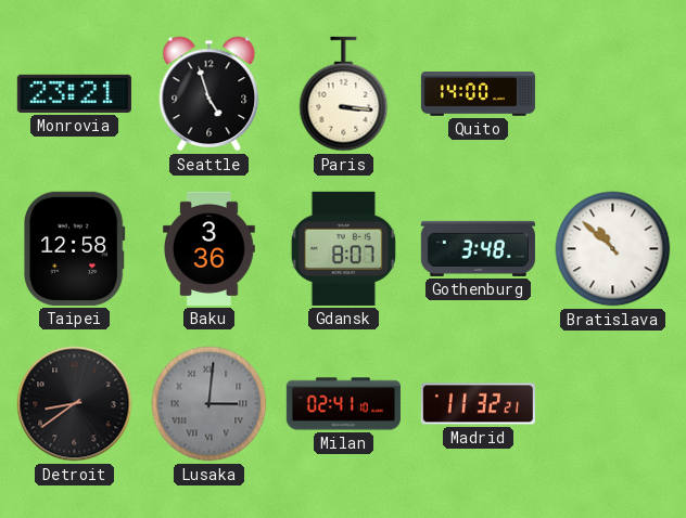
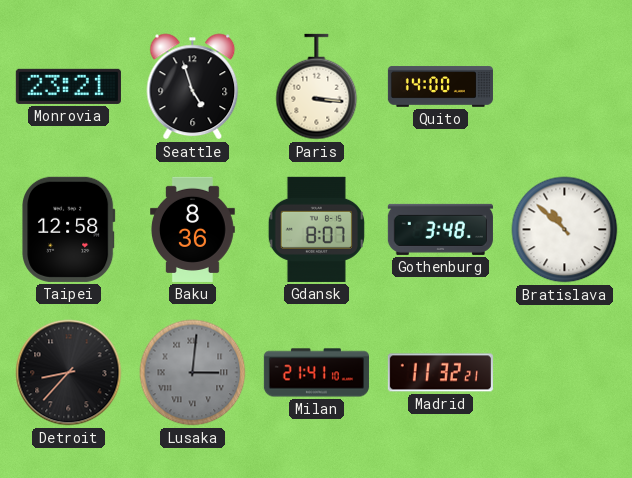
Baku: 3:36 -> 8:36 (193, 229)
Detroit: 8:39 -> 8:37 (69, 373)
Milan: 02:41 -> 21:41 (316, 373)
